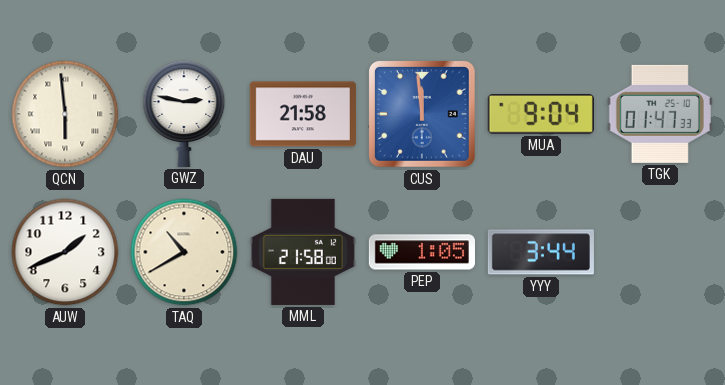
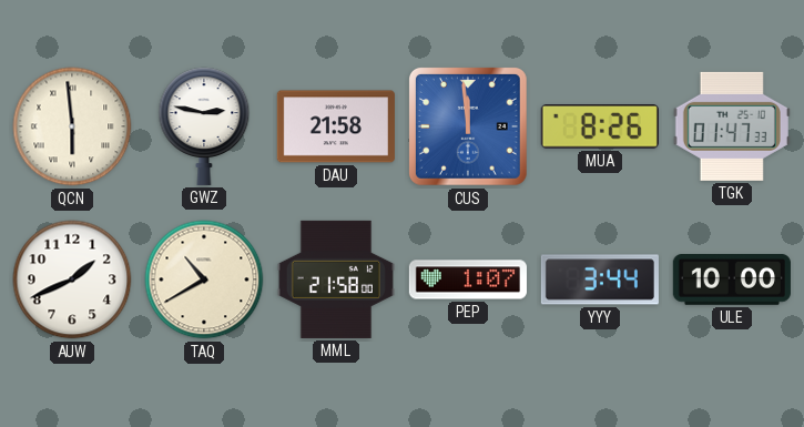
MUA: 9:04 -> 8:26 (600, 128)
PEP: 1:05 -> 1:07 (468, 279)
ULE: none -> 10:00 (732, 281)
